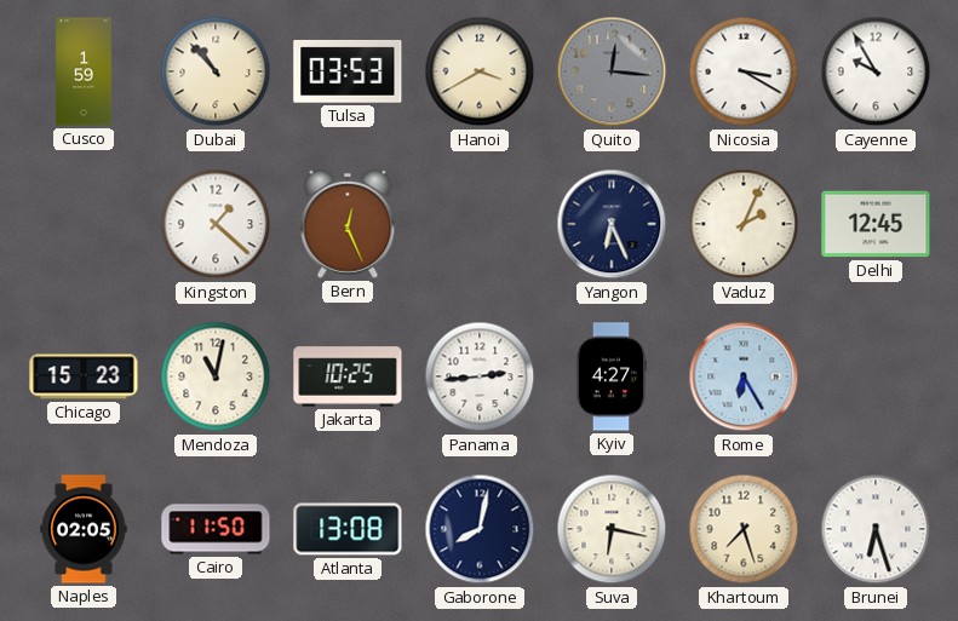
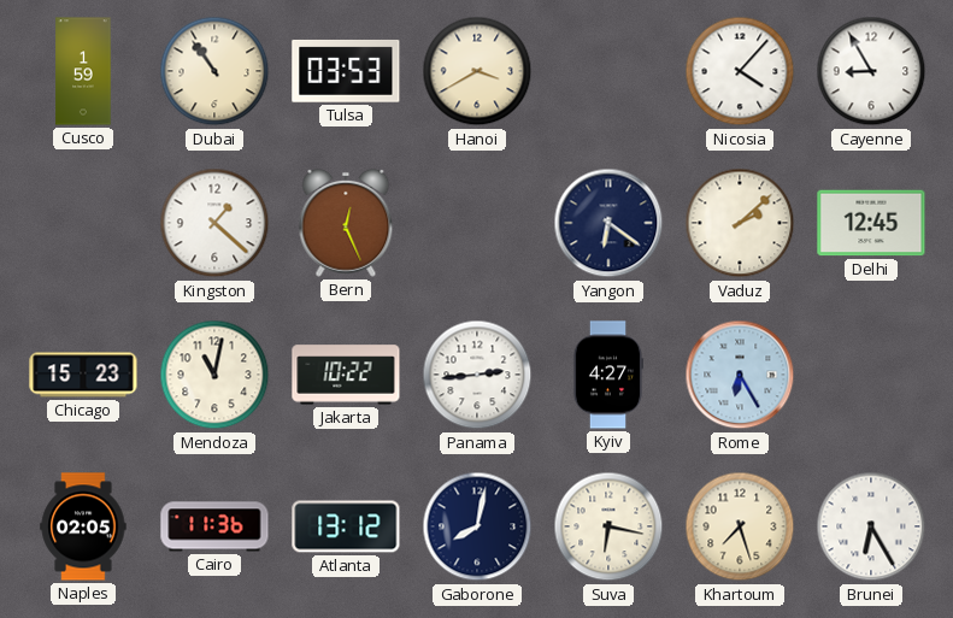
Dubai: 10:53 -> 10:54 (214, 71)
Quito: 12:16 -> none (612, 71)
Nicosia: 3:20 -> 4:07 (740, 71)
Cayenne: 9:55 -> 8:55 (871, 71)
Yangon: 6:26 -> 6:21 (608, 223)
Vaduz: 2:04 -> 2:08 (740, 223)
Jakarta: 10:25 -> 10:22 (346, 375)
Cairo: 11:50 -> 11:36 (214, 526)
Atlanta: 13:08 -> 13:12 (346, 526)
Brunei: 6:27 -> 6:25 (871, 526)
